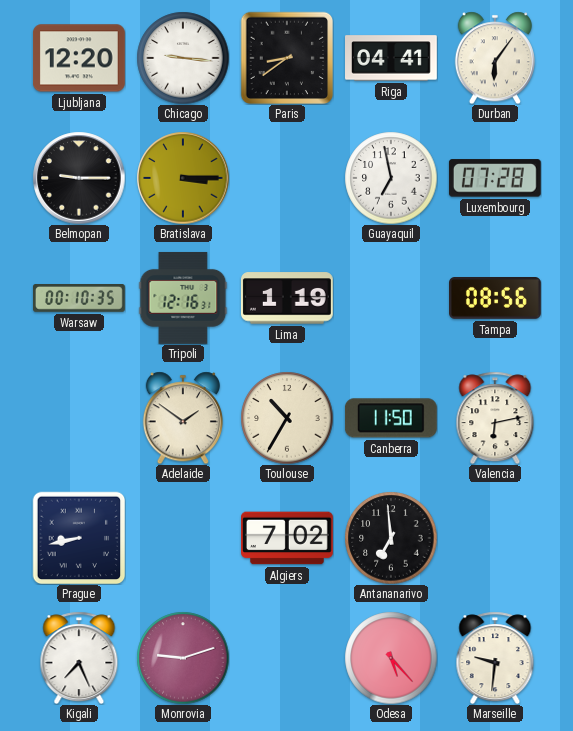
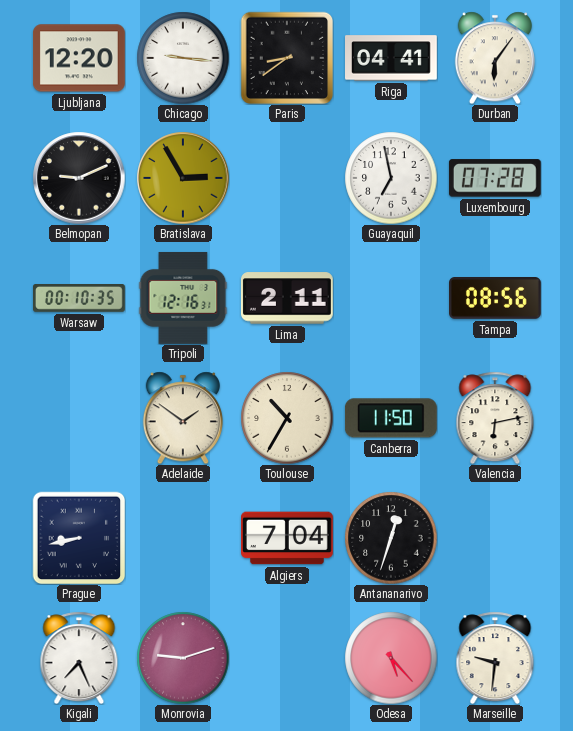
Belmopan: 9:15 -> 9:11 (79, 178)
Bratislava: 3:15 -> 2:55 (183, 178)
Lima: 1:19 -> 2:11 (287, 298)
Algiers: 7:02 -> 7:04 (288, 538)
Antananarivo: 6:59 -> 12:33 (391, 538)
